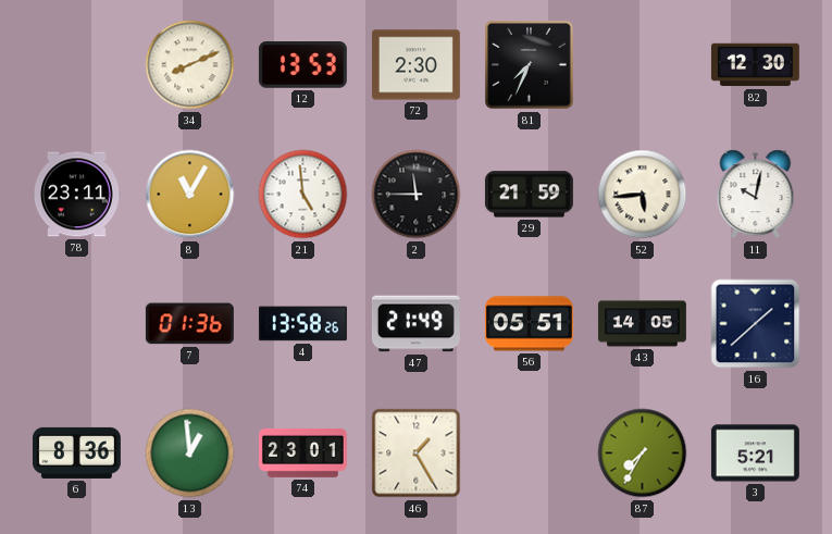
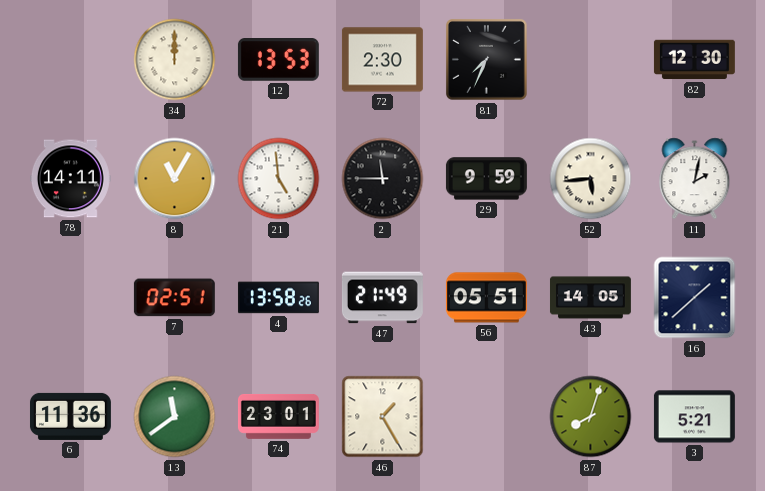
34: 8:11 -> 12:00 (175, 60)
78: 23:11 -> 14:11 (70, 179)
29: 21:59 -> 9:59 (486, 179)
11: 10:02 -> 2:02 (695, 179)
7: 01:36 -> 02:51 (174, 298)
6: 8:36 -> 11:36 (70, 416)
13: 12:59 -> 11:39 (175, 417)
87: 7:35 -> 8:03 (591, 417)
